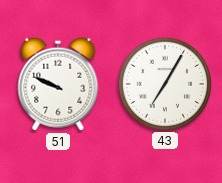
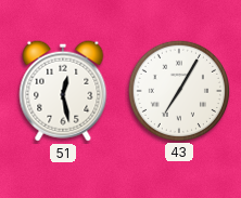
51: 9:49 -> 12:28 (63, 91)
